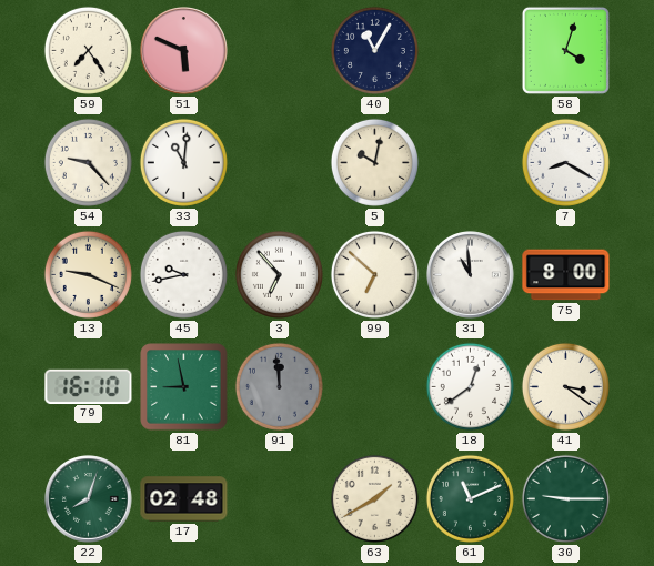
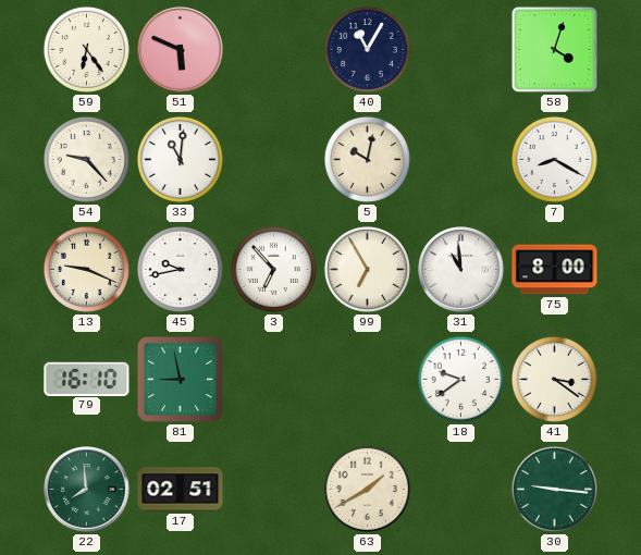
59: 7:24 -> 6:24 (86, 49)
99: 6:52 -> 6:55 (367, 269)
91: 11:59 -> none (279, 386)
18: 12:39 -> 9:39 (460, 379)
22: 8:03 -> 7:59 (87, 490)
17: 02:48 -> 02:51 (181, 490)
61: 11:11 -> none (470, 498)
30: 9:15 -> 9:16 (554, 489)
